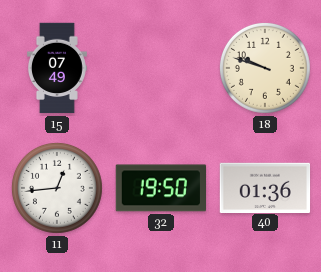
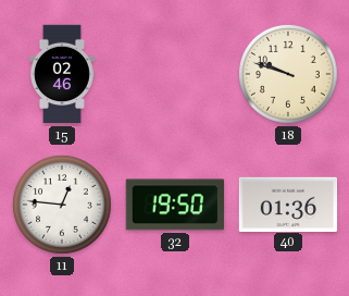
15: 07:49 -> 02:46 (62, 74)
11: 12:44 -> 12:46 (62, 205)
